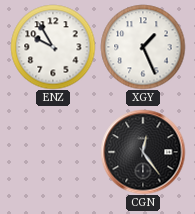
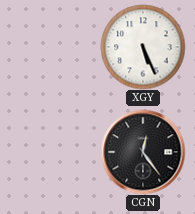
ENZ: 9:55 -> none (53, 47)
XGY: 1:26 -> 5:26 (143, 47)
